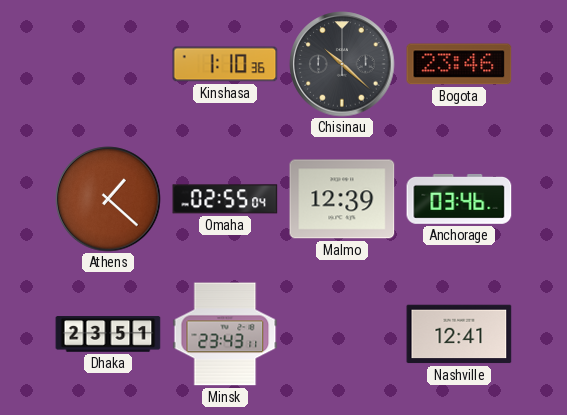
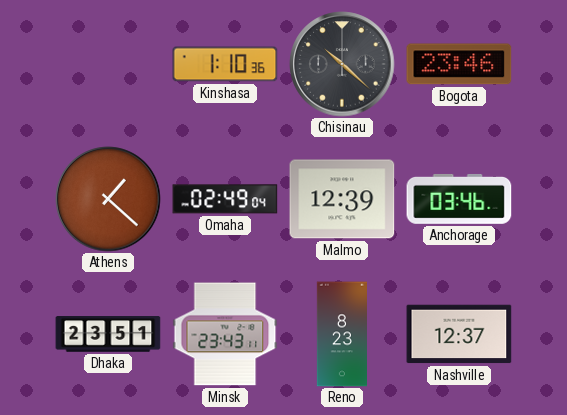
Omaha: 02:55 -> 02:49 (225, 199)
Reno: none -> 8:23 (341, 334)
Nashville: 12:41 -> 12:37 (459, 334)
